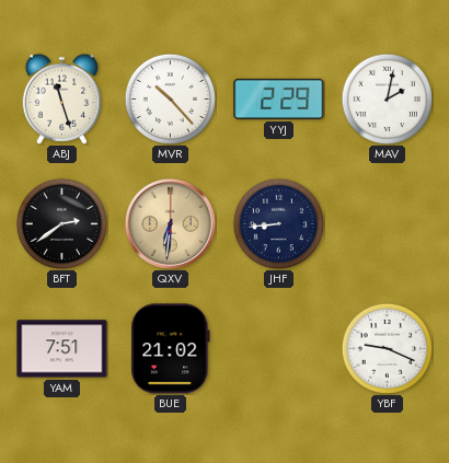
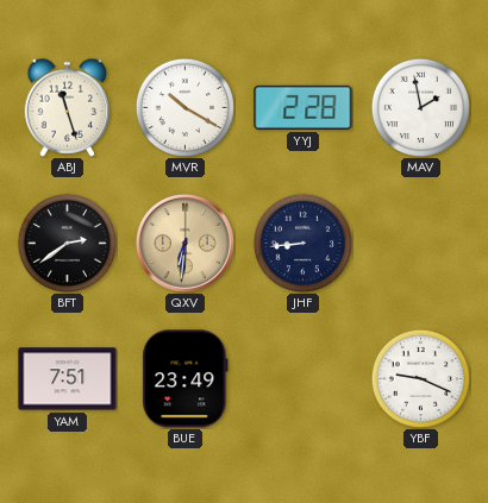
MVR: 10:23 -> 10:20 (184, 107)
YYJ: 2:29 -> 2:28 (304, 107)
MAV: 2:02 -> 1:58 (420, 107)
BUE: 21:02 -> 23:49 (186, 379)
